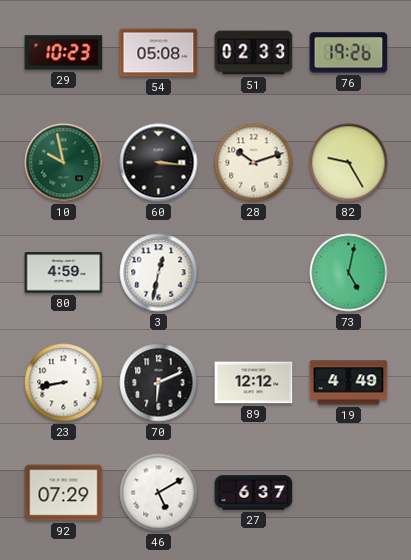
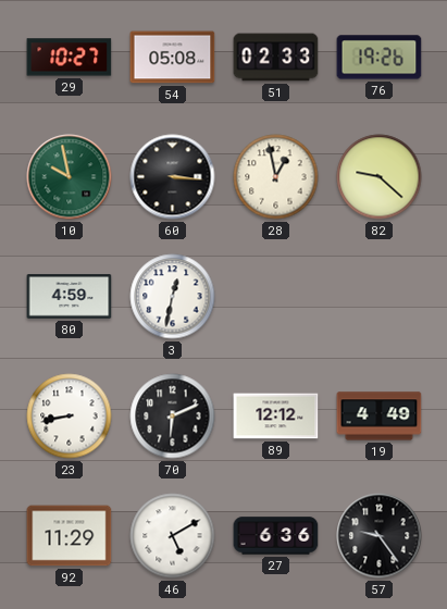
29: 10:23 -> 10:27 (70, 58)
28: 10:12 -> 12:58 (276, 177)
82: 9:25 -> 9:22 (380, 177)
73: 5:02 -> none (349, 273)
92: 07:29 -> 11:29 (70, 536)
27: 6:37 -> 6:36 (276, 536)
57: none -> 9:24 (380, 536)
